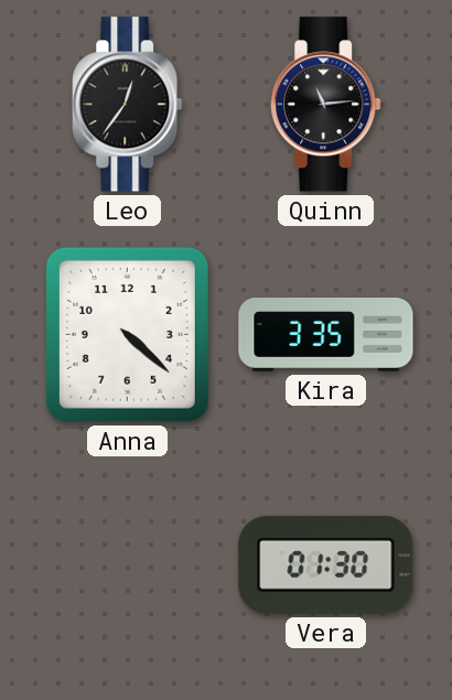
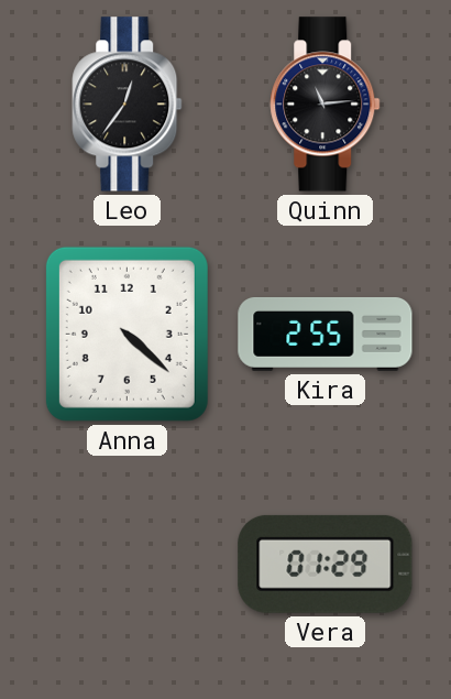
Kira: 3:35 -> 2:55 (326, 334)
Vera: 01:30 -> 01:29 (326, 564)
